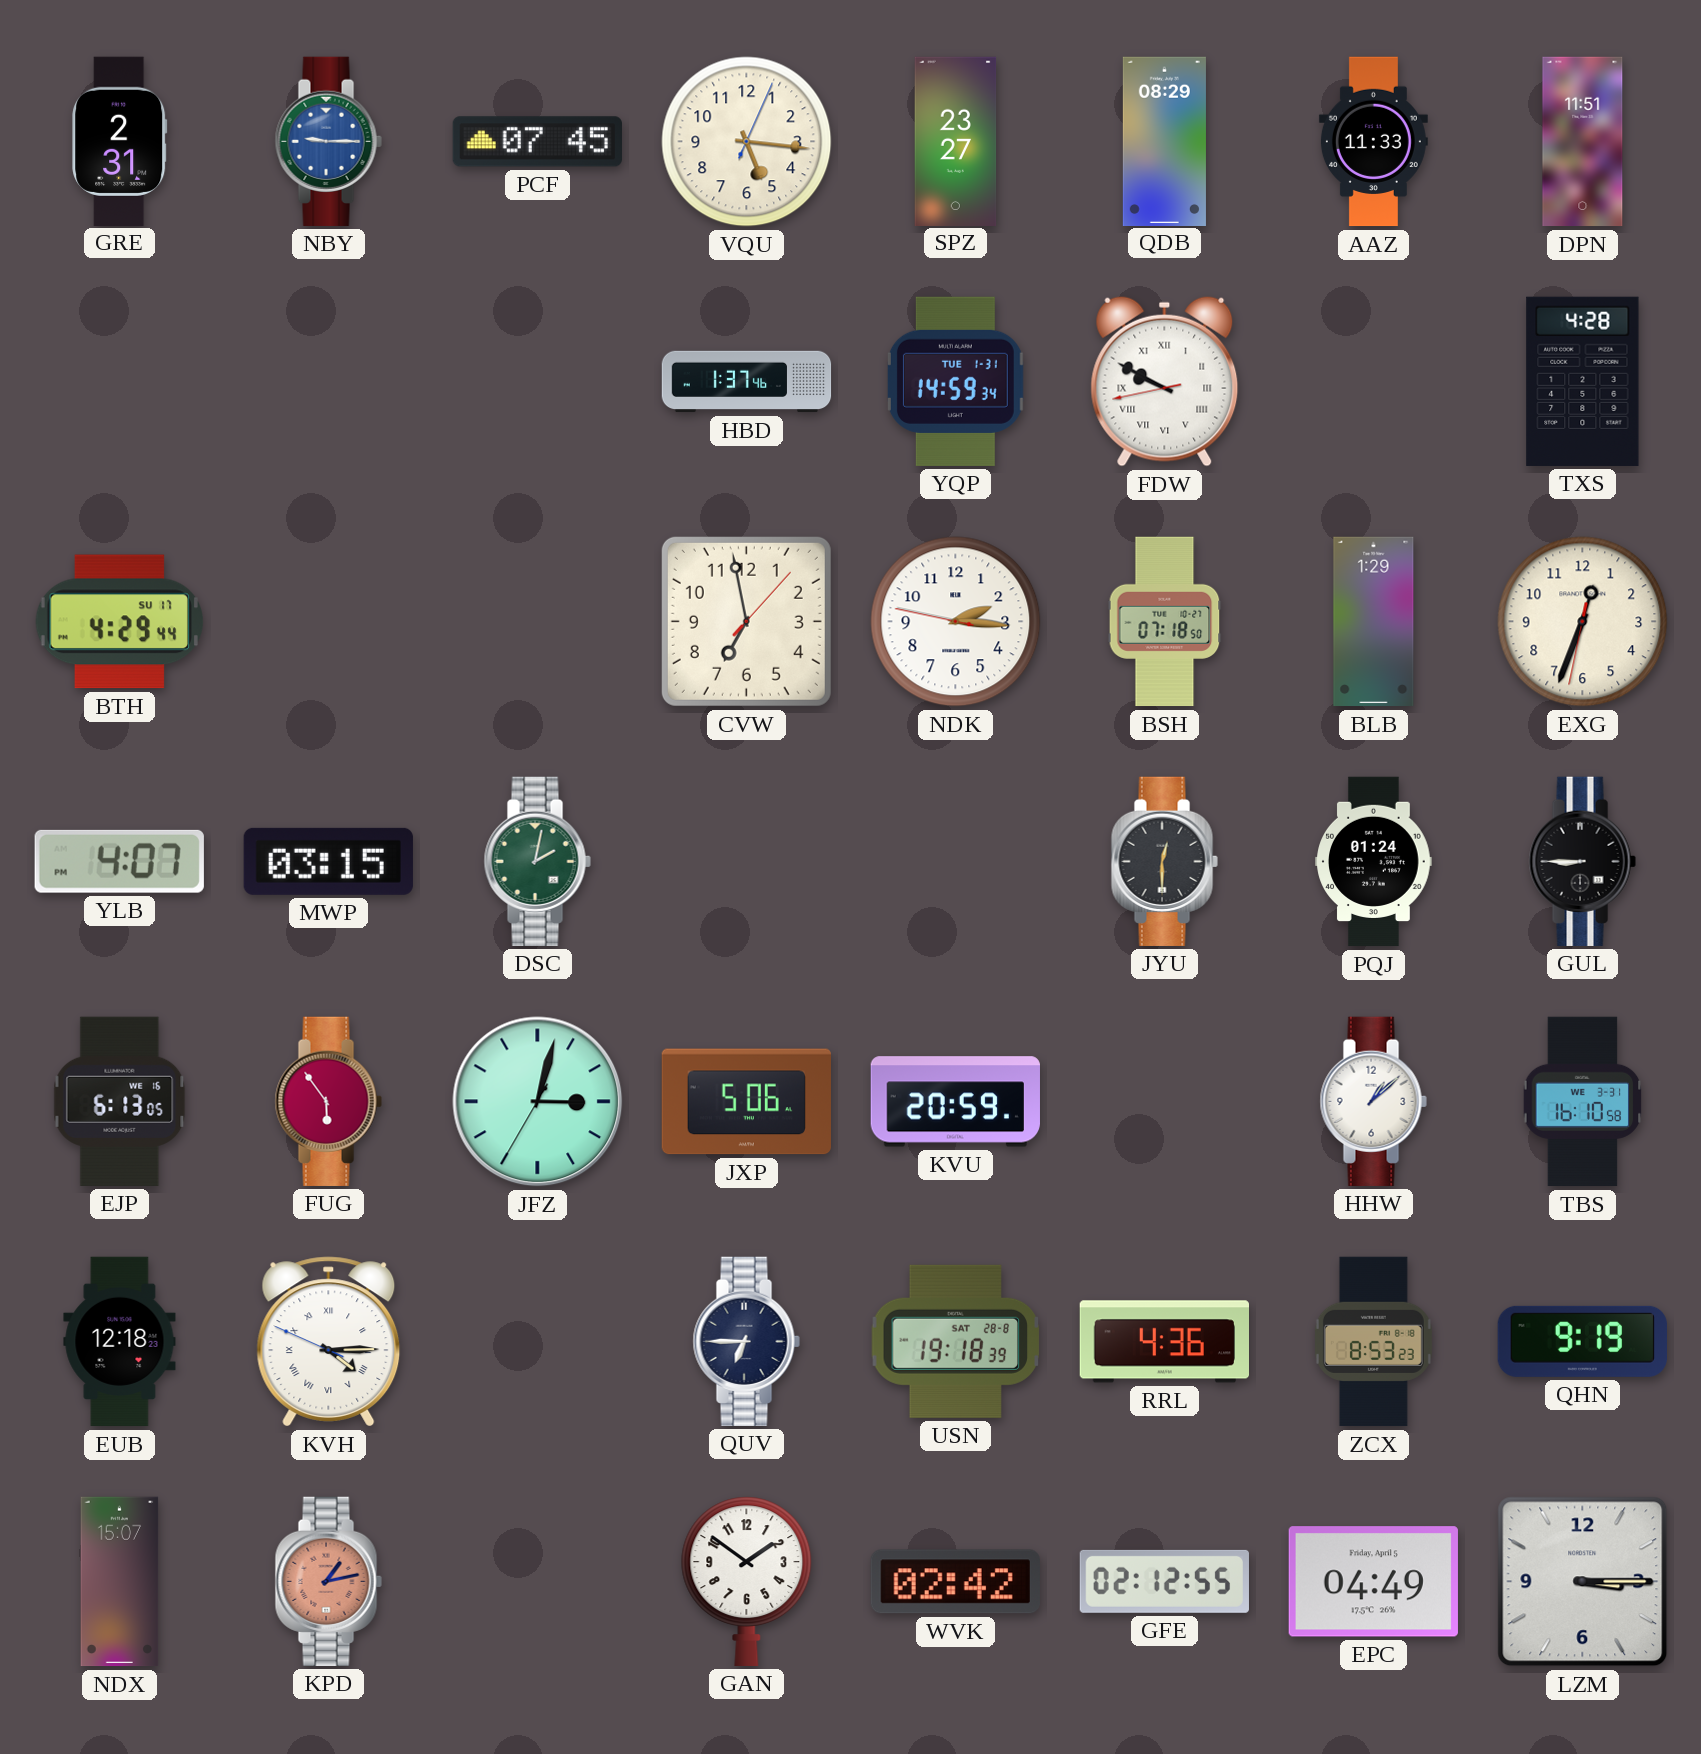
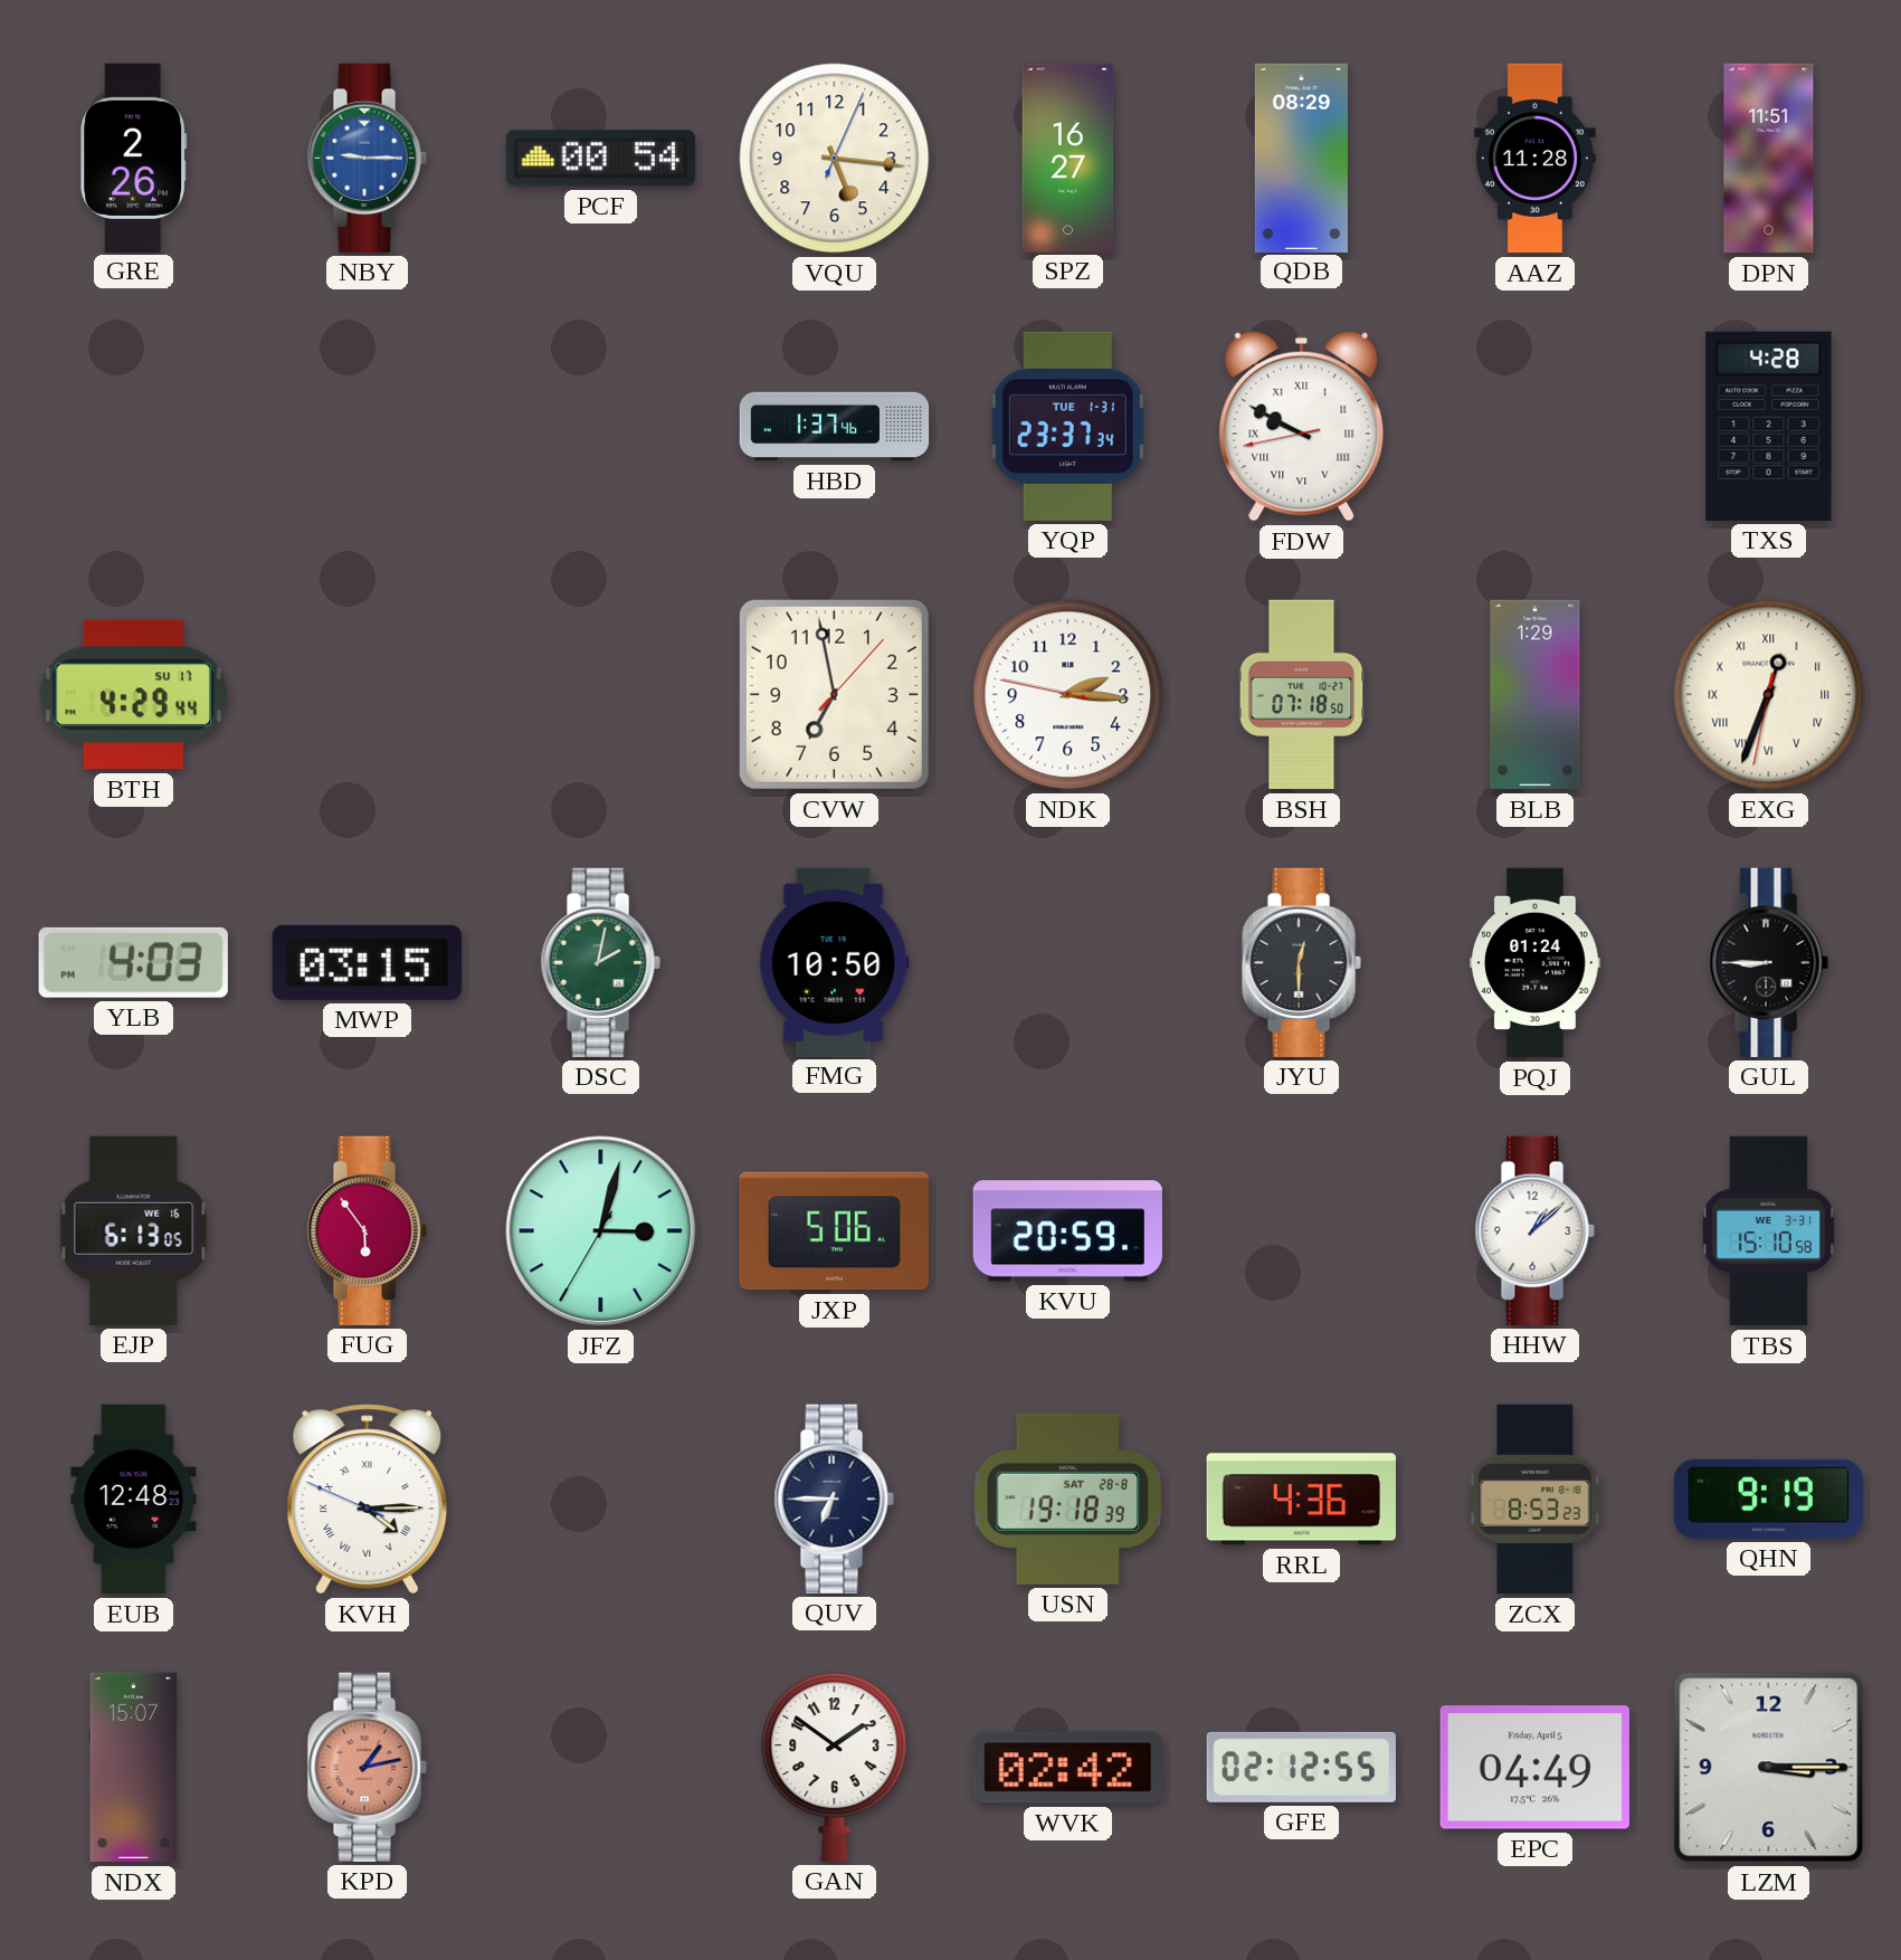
GRE: 2:31 -> 2:26 (134, 158)
PCF: 07:45 -> 00:54 (600, 159)
SPZ: 23:27 -> 16:27 (1068, 158)
AAZ: 11:33 -> 11:28 (1534, 159)
YQP: 14:59 -> 23:37 (1067, 426)
EXG numerals: Arabic -> Roman (1769, 695)
YLB: 4:07 -> 4:03 (133, 962)
FMG: none -> 10:50 (834, 962)
TBS: 16:10 -> 15:10 (1769, 1231)
EUB: 12:18 -> 12:48 (134, 1500)
